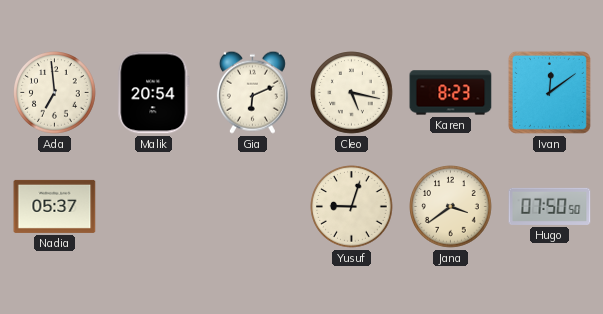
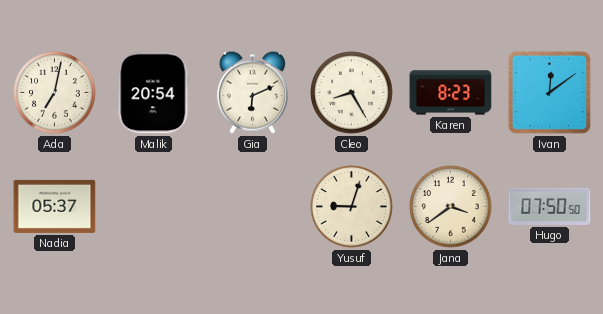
Ada: 6:59 -> 7:02 (55, 93)
Cleo: 5:17 -> 8:25 (352, 93)
